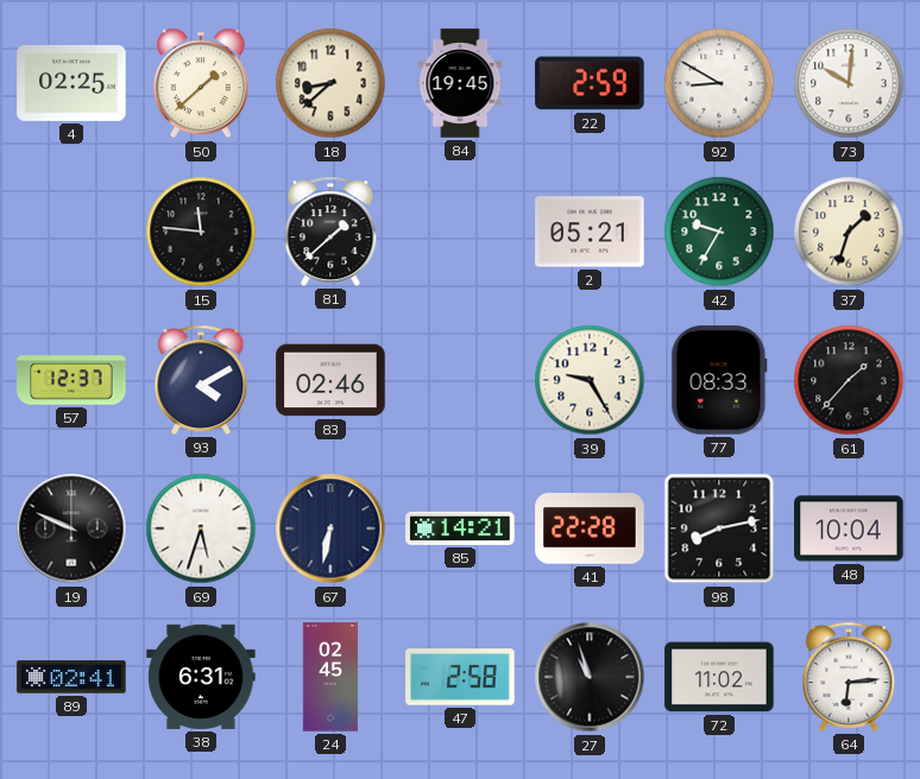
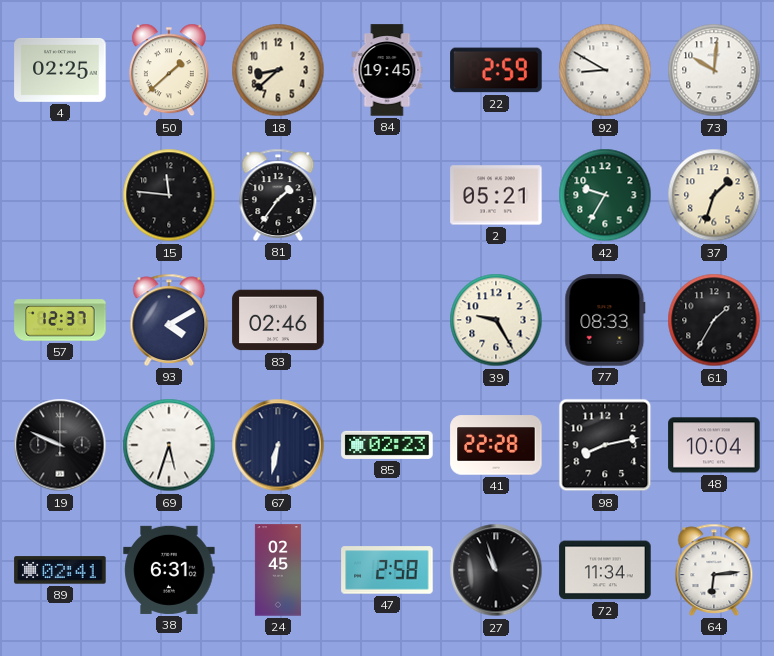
81: 1:38 -> 1:36 (278, 195)
61: 1:37 -> 1:35 (714, 320)
85: 14:21 -> 02:23 (387, 445)
72: 11:02 -> 11:34 (605, 570)
